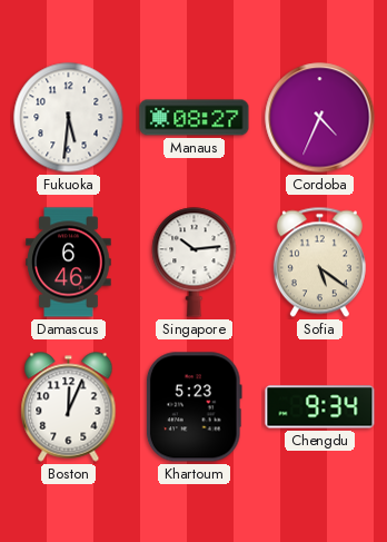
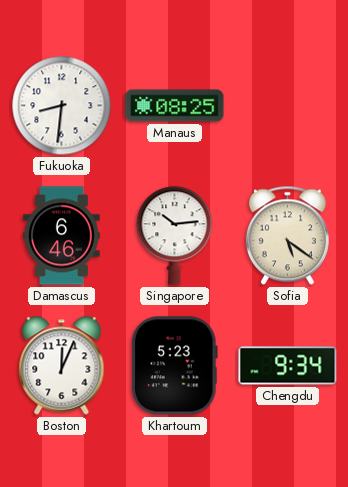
Fukuoka: 5:31 -> 8:31 (62, 106)
Manaus: 08:27 -> 08:25 (175, 106)
Cordoba: 4:34 -> none (320, 118)
